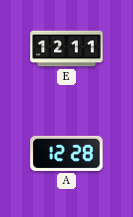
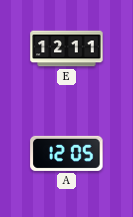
A: 12:28 -> 12:05 (67, 153)
